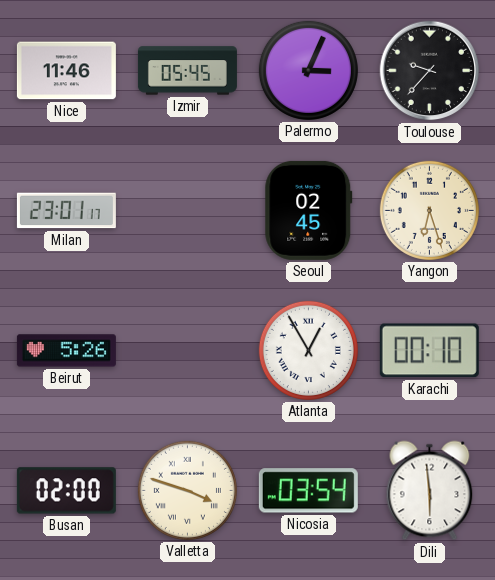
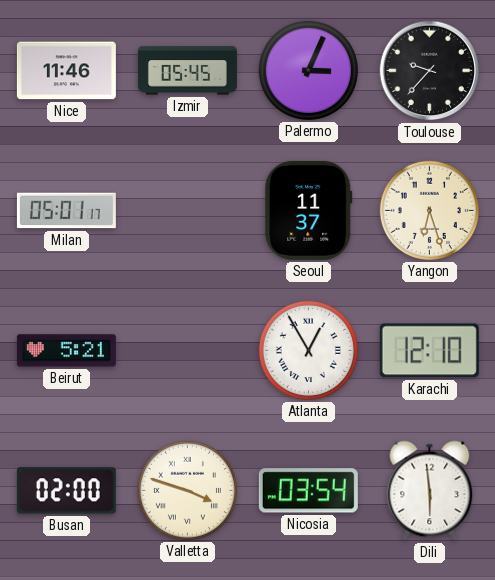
Milan: 23:01 -> 05:01 (66, 211)
Seoul: 02:45 -> 11:37 (309, 210)
Beirut: 5:26 -> 5:21 (66, 351)
Karachi: 00:10 -> 12:10 (429, 351)
